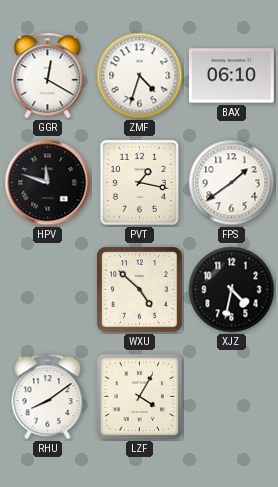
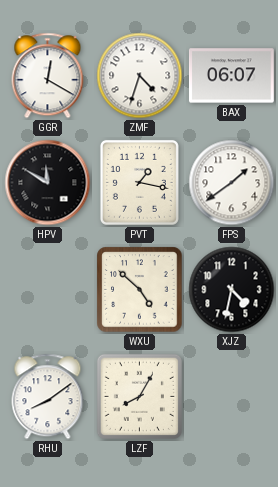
BAX: 06:10 -> 06:07 (231, 76)
HPV: 11:48 -> 11:50 (48, 183)
LZF: 4:05 -> 8:05 (139, 396)
